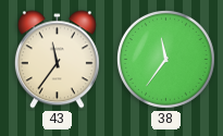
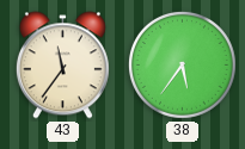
38: 11:36 -> 5:36 (182, 64)
